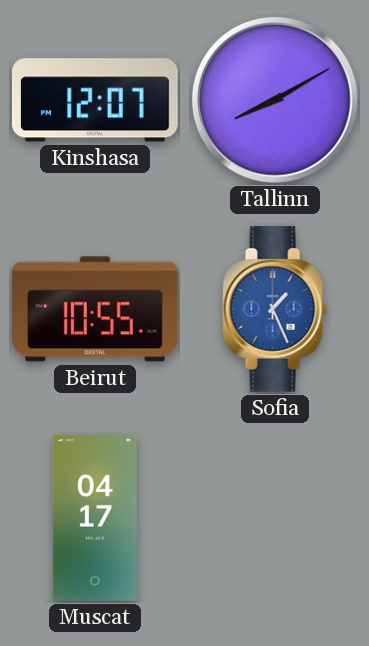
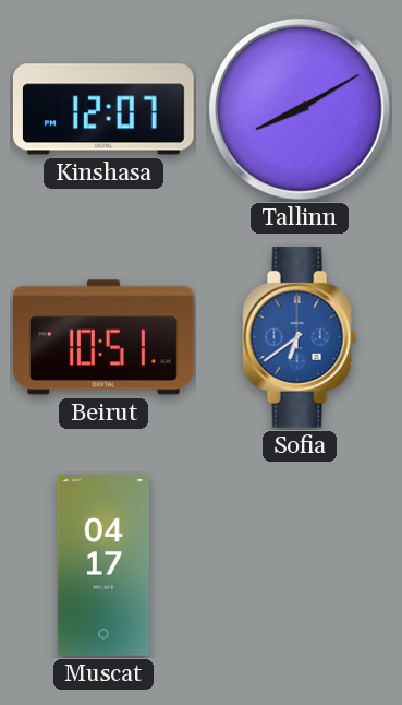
Beirut: 10:55 -> 10:51 (105, 337)
Sofia: 1:26 -> 6:39 (300, 338)
